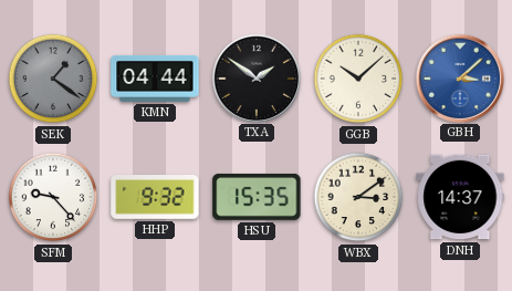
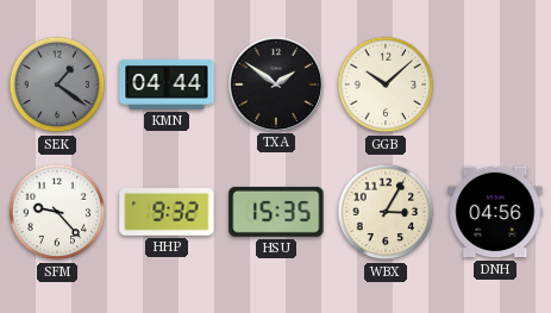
GBH: 3:08 -> none (459, 77)
WBX: 3:09 -> 3:05 (386, 212)
DNH: 14:37 -> 04:56 (495, 212)
